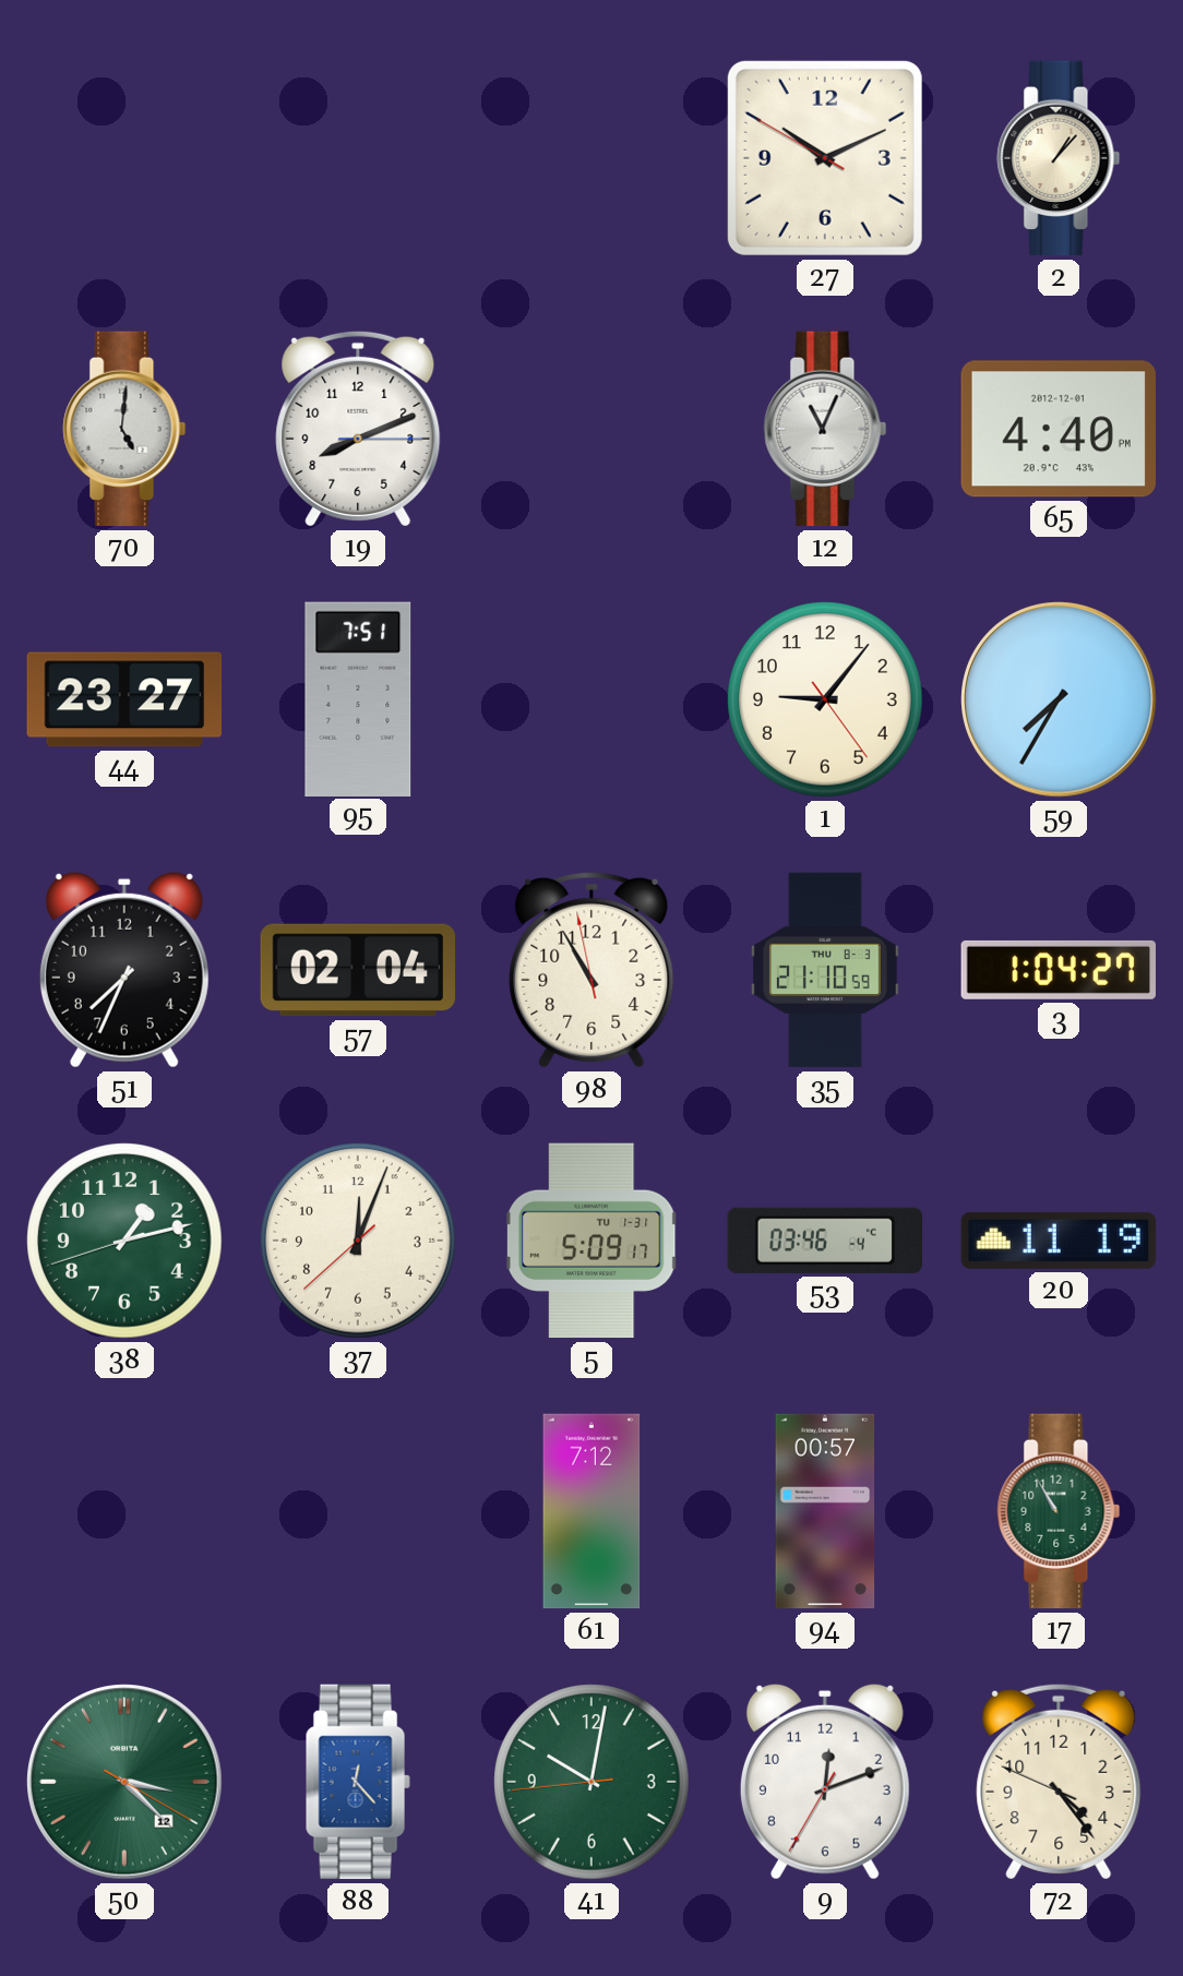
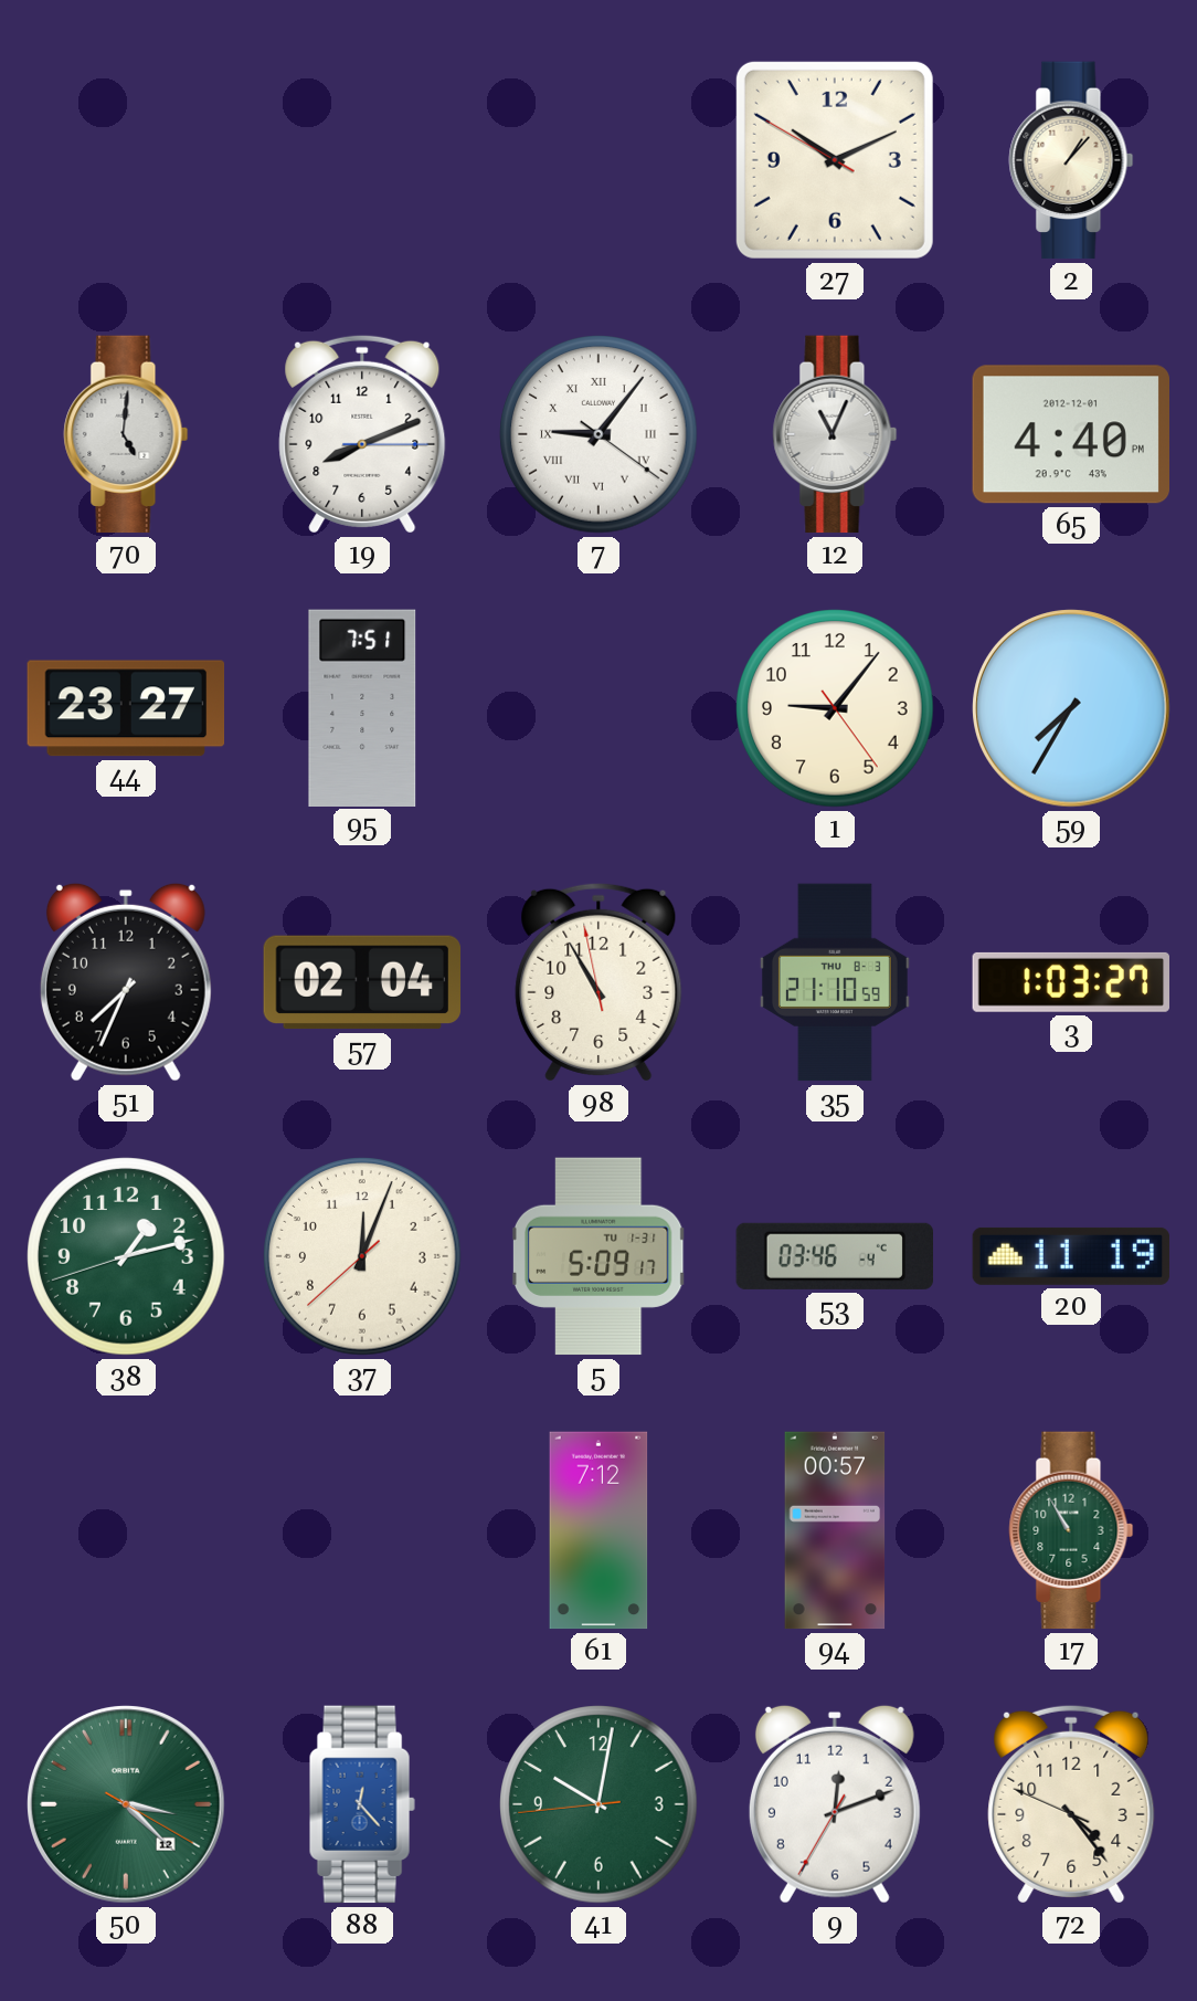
7: none -> 9:06 (598, 434)
3: 1:04 -> 1:03 (1070, 982)
